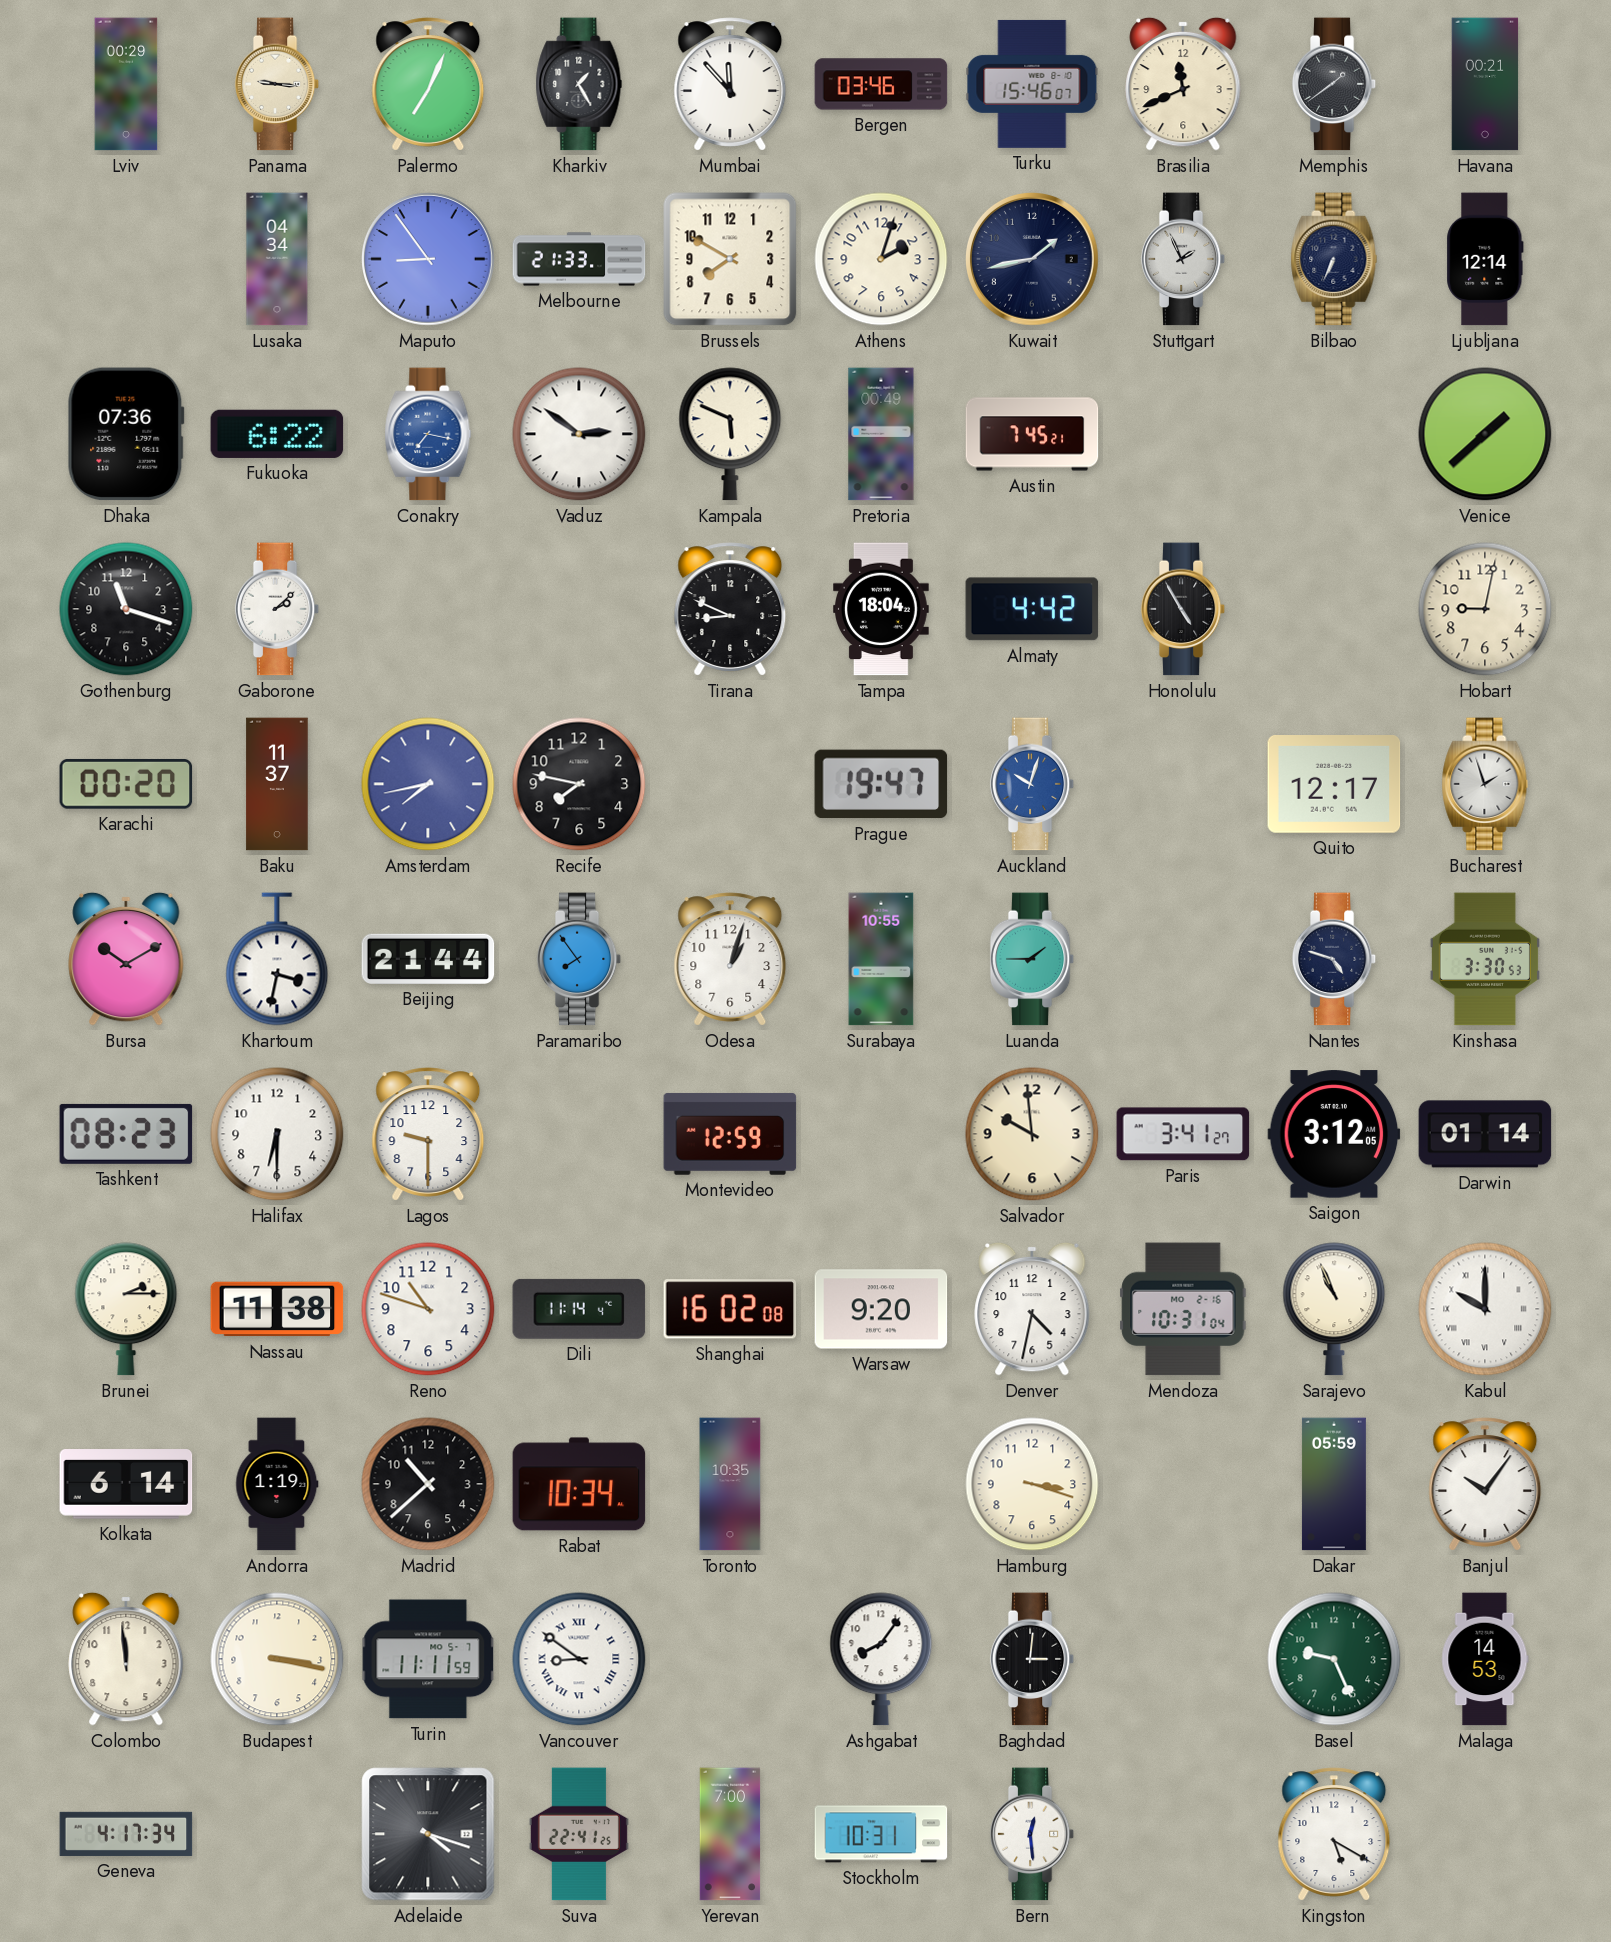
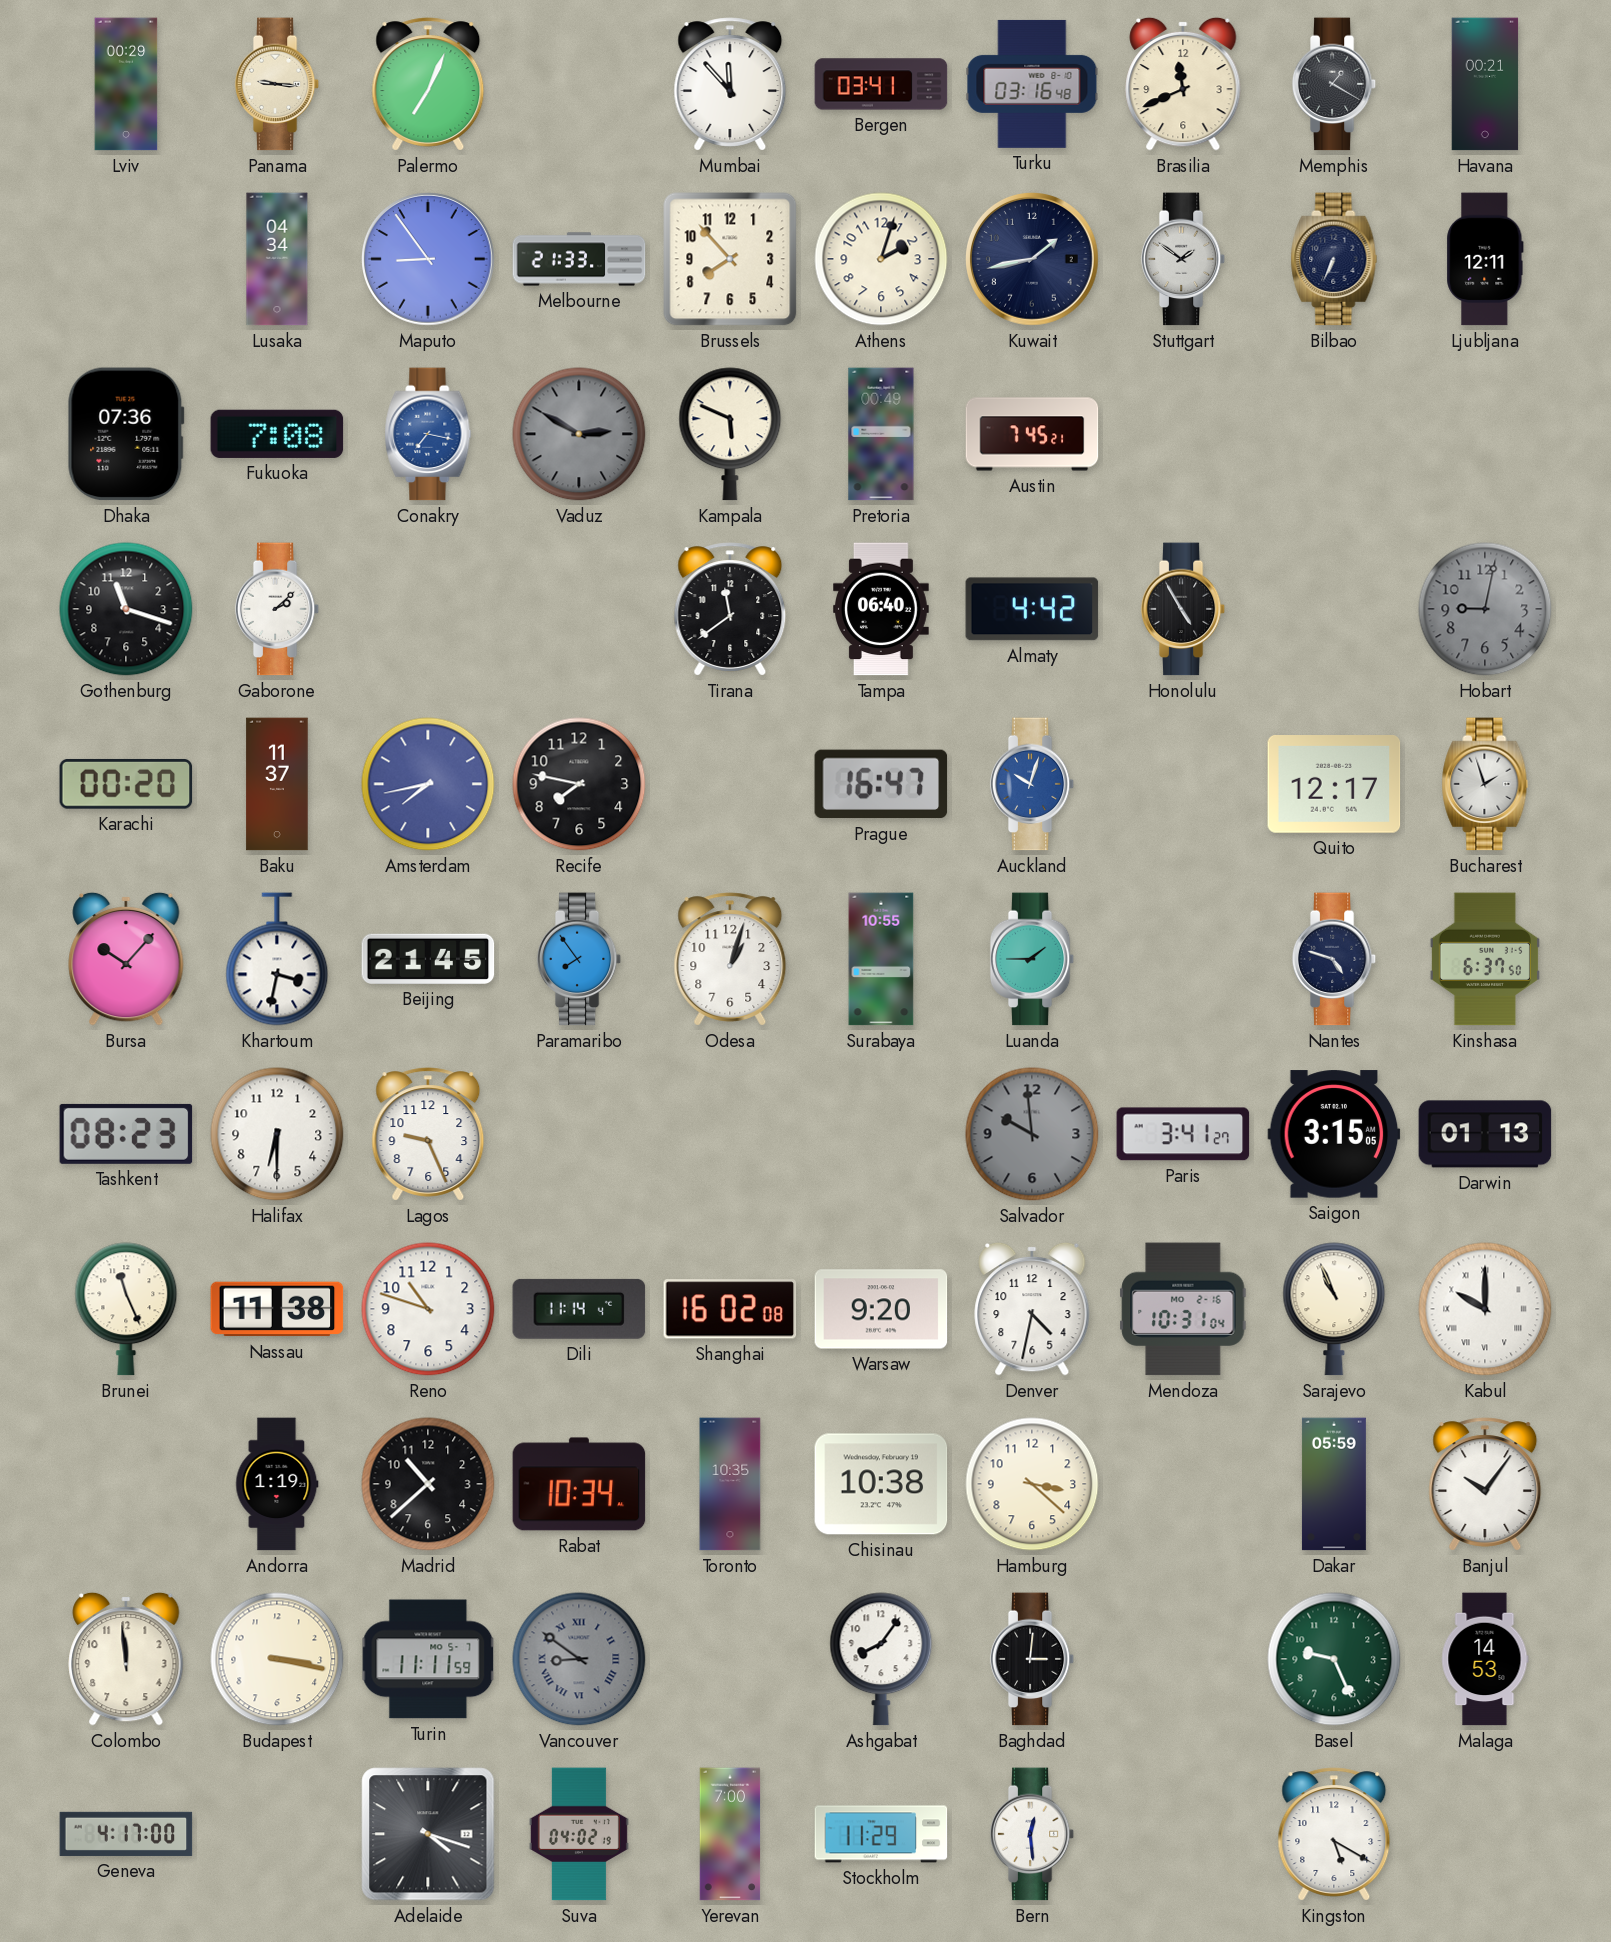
Kharkiv: 1:25 -> none (579, 84)
Bergen: 03:46 -> 03:41 (881, 84)
Turku: 15:46 -> 03:16 (1032, 84)
Memphis: 1:39 -> 1:20 (1334, 84)
Brussels: 7:50 -> 7:53 (730, 259)
Stuttgart: 1:56 -> 1:51 (1183, 259)
Ljubljana: 12:14 -> 12:11 (1485, 259)
Fukuoka: 6:22 -> 7:08 (277, 434)
Vaduz: 2:51 -> 2:50 (579, 434)
Vaduz dial: white -> grey (579, 434)
Venice: 1:38 -> none (1485, 434)
Tirana: 8:49 -> 11:39 (730, 609)
Tampa: 18:04 -> 06:40 (882, 609)
Hobart dial: cream -> grey (1485, 609)
Prague: 19:47 -> 16:47 (881, 784)
Bursa: 10:10 -> 10:07 (126, 959)
Beijing: 21:44 -> 21:45 (428, 959)
Kinshasa: 3:30 -> 6:37 (1485, 959)
Lagos: 9:30 -> 9:26 (428, 1134)
Montevideo: 12:59 -> none (730, 1134)
Salvador dial: cream -> grey (1032, 1134)
Saigon: 3:12 -> 3:15 (1334, 1134)
Darwin: 01:14 -> 01:13 (1485, 1134)
Brunei: 2:15 -> 11:26 (126, 1309)
Kolkata: 6:14 -> none (126, 1484)
Chisinau: none -> 10:38 (881, 1484)
Hamburg: 3:18 -> 3:22 (1032, 1484)
Vancouver dial: white -> grey (579, 1659)
Geneva: 4:17:34 -> 4:17:00 (126, 1834)
Suva: 22:41 -> 04:02 (579, 1834)
Stockholm: 10:31 -> 11:29 (881, 1834)
